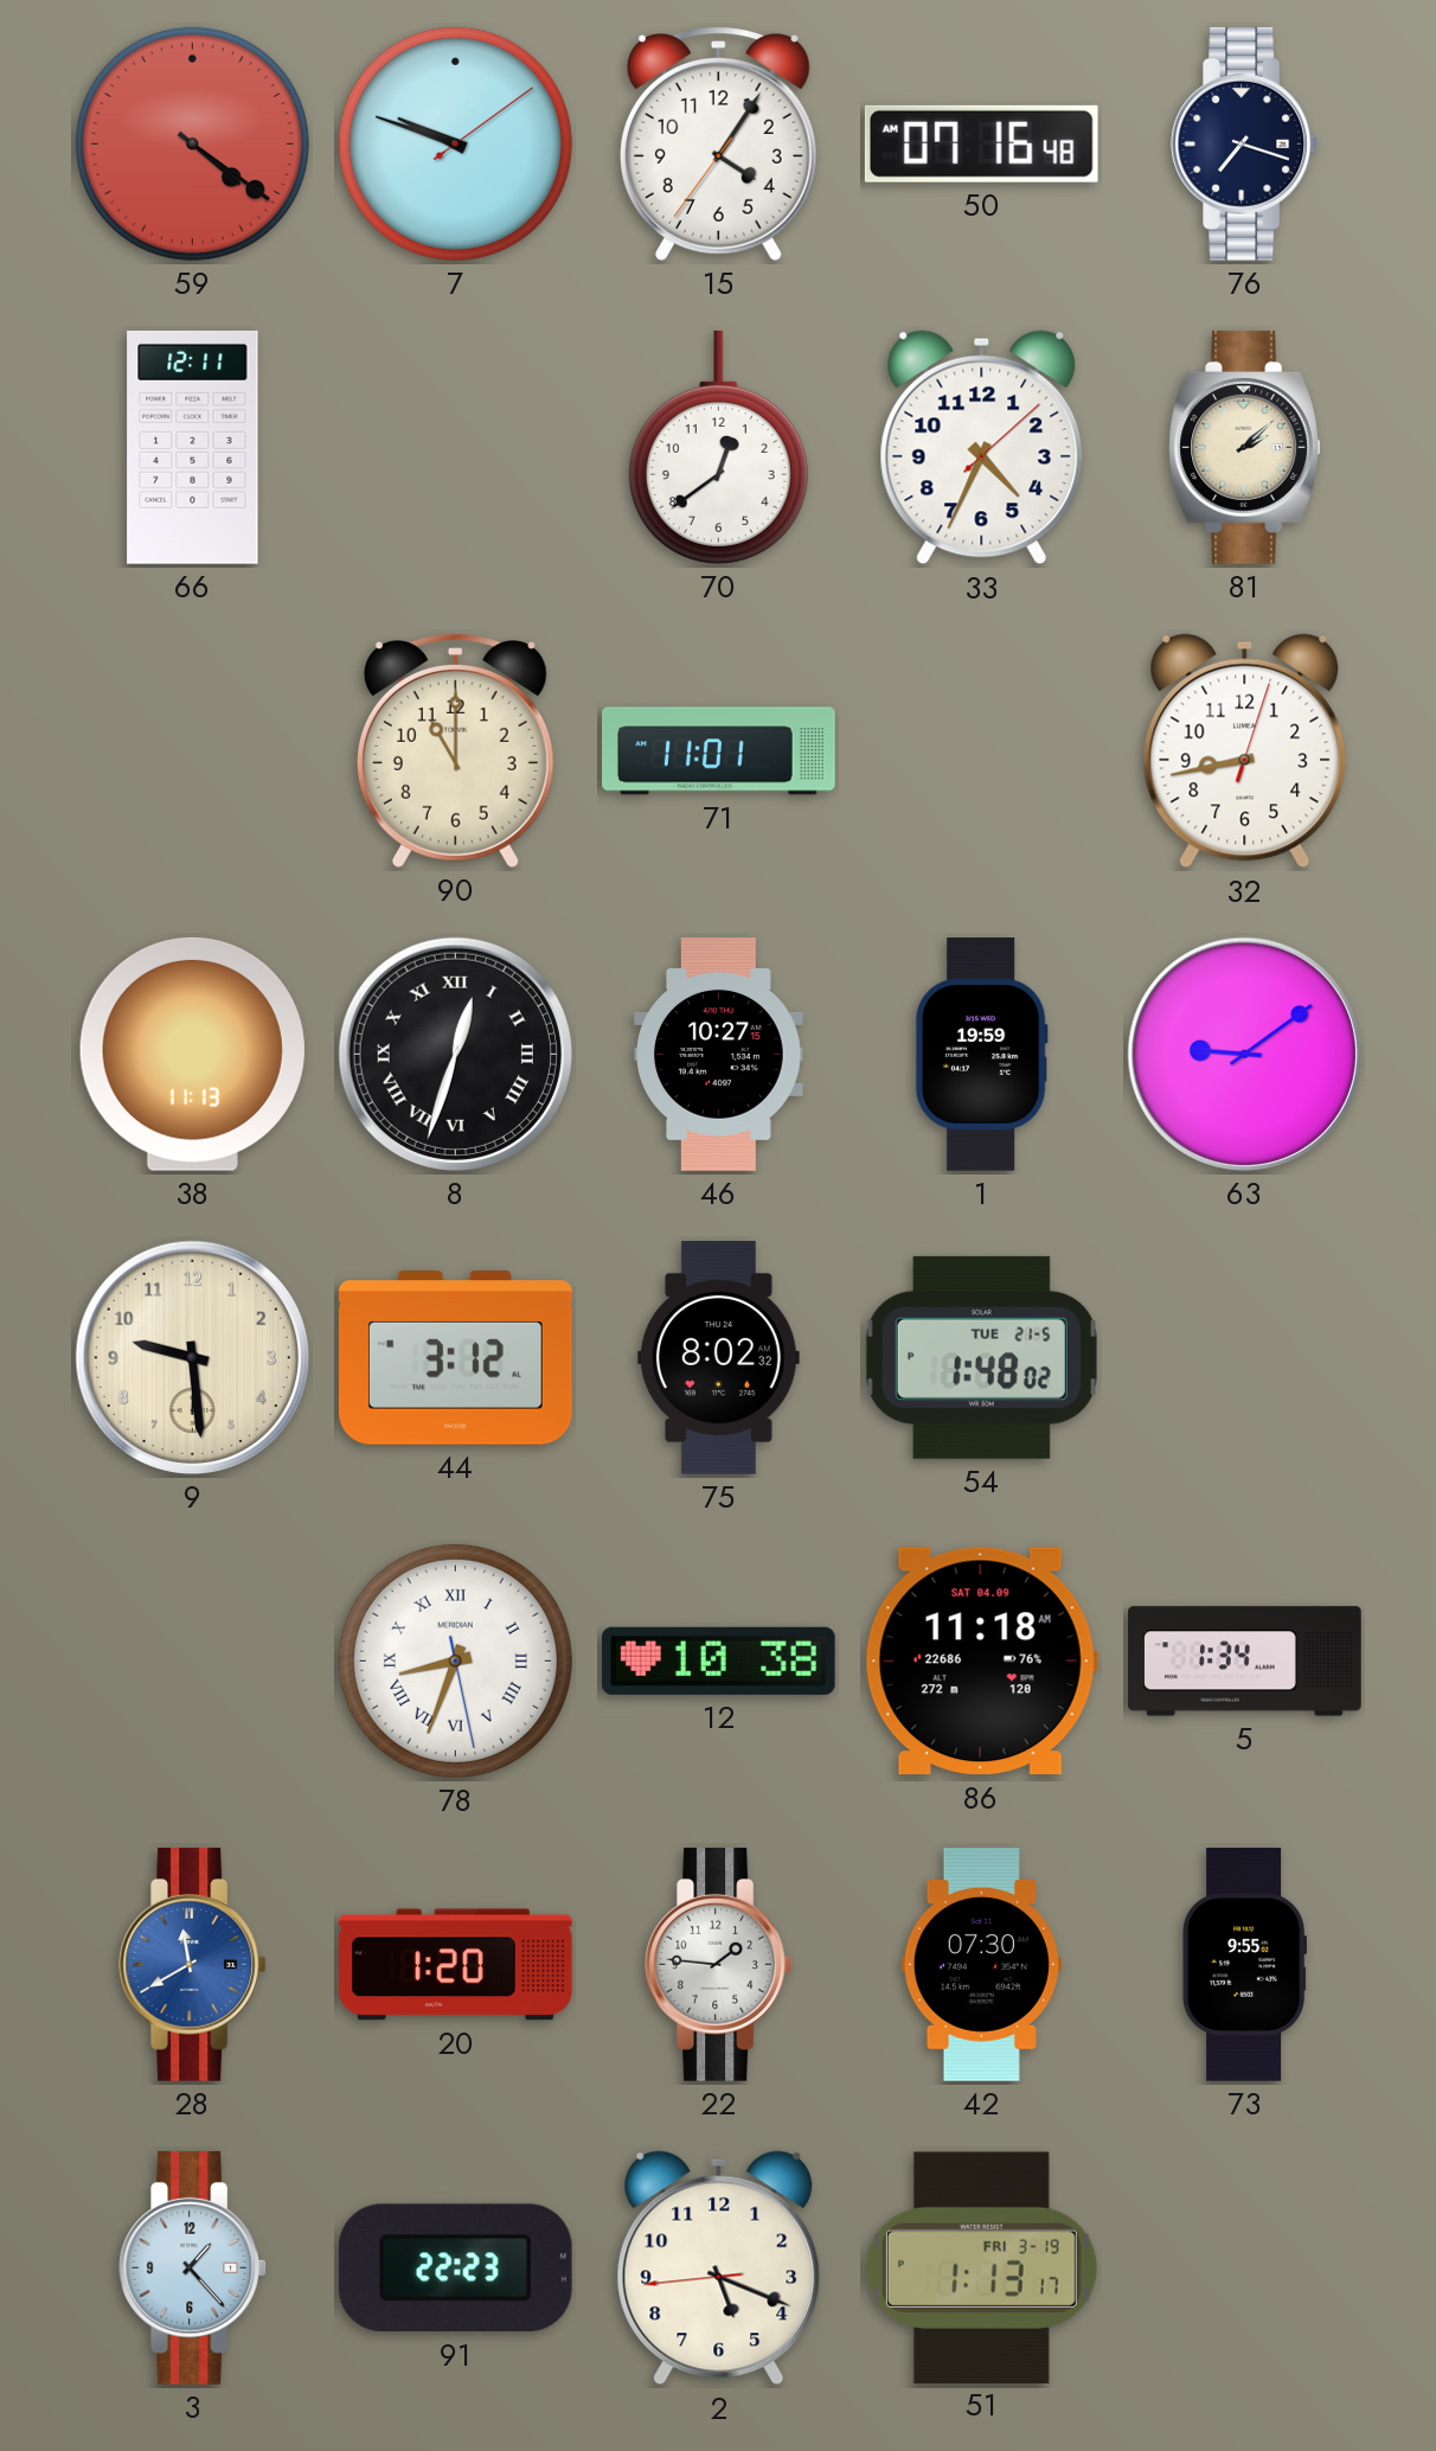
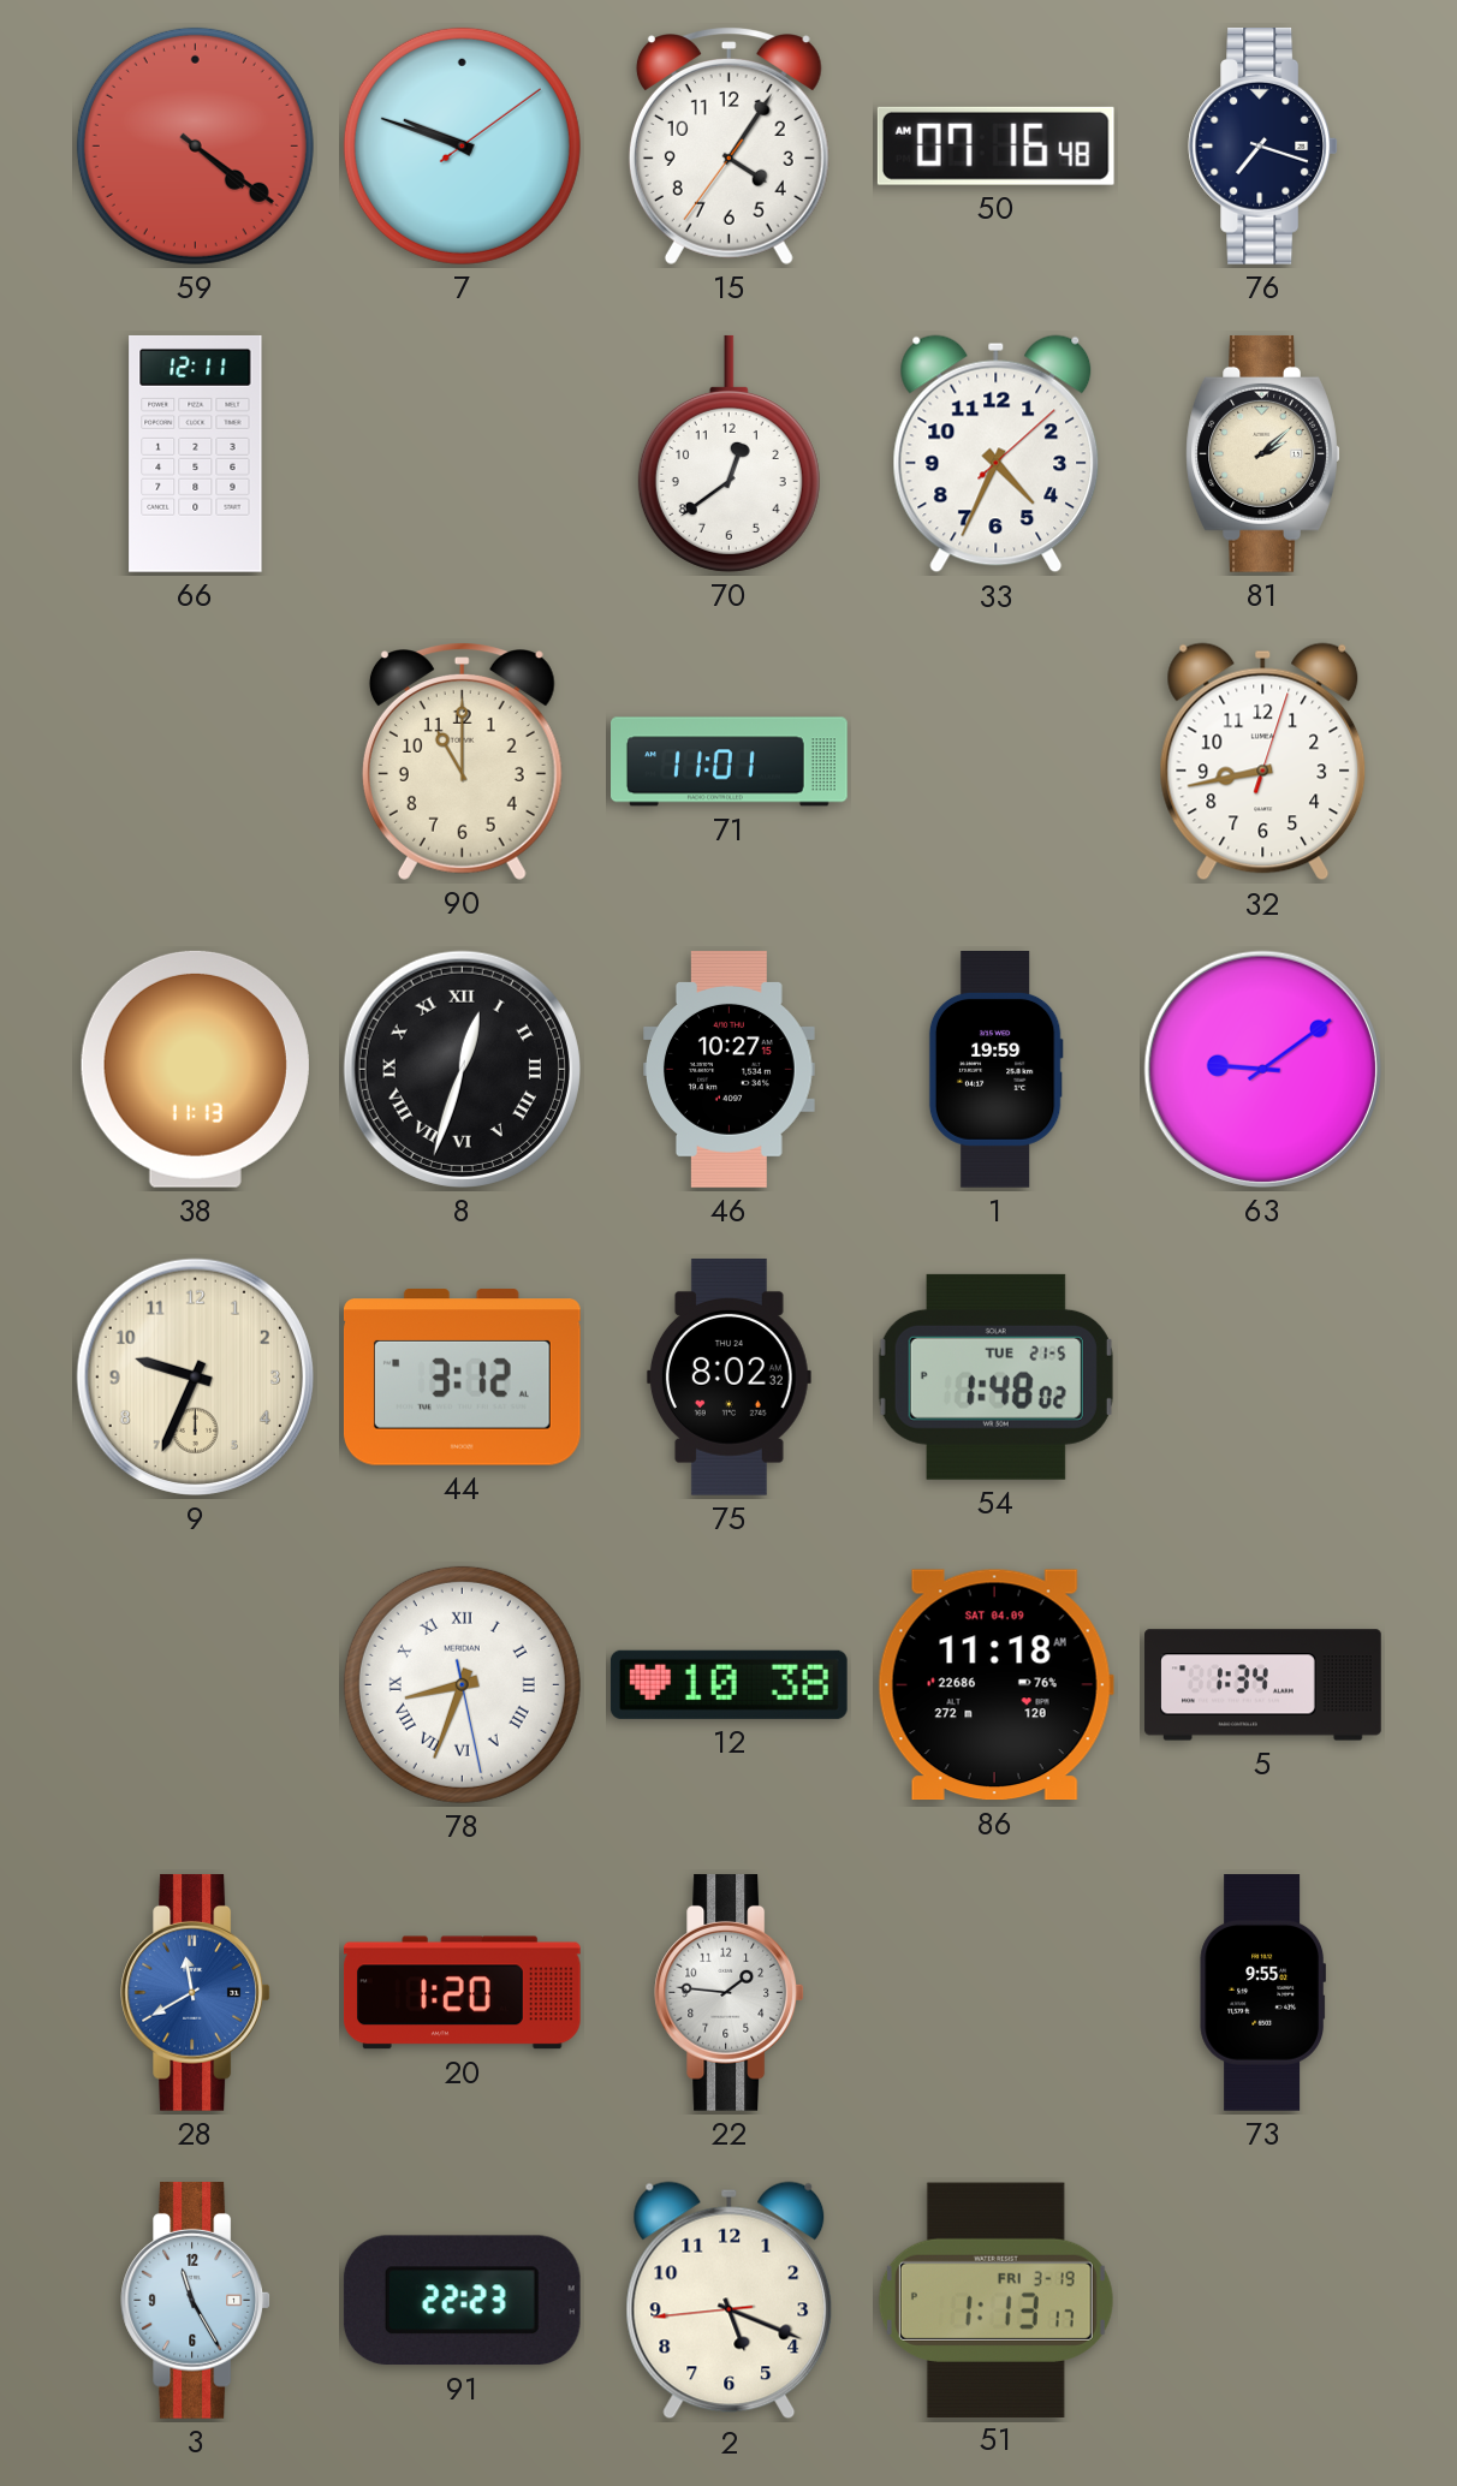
9: 9:29 -> 9:34 (195, 1376)
42: 07:30 -> none (981, 1965)
3: 1:23 -> 11:25 (195, 2300)
